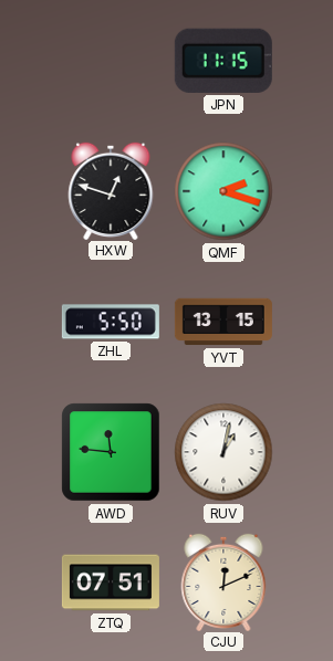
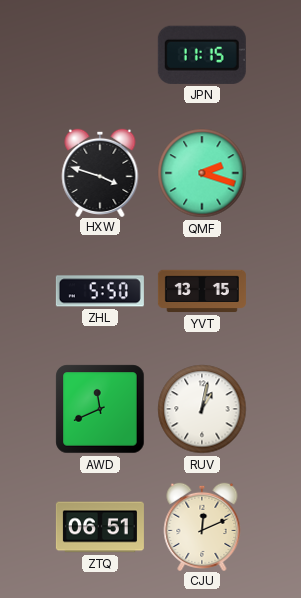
HXW: 12:48 -> 3:48 (100, 172)
AWD: 11:46 -> 11:41 (100, 409)
ZTQ: 07:51 -> 06:51 (100, 527)
